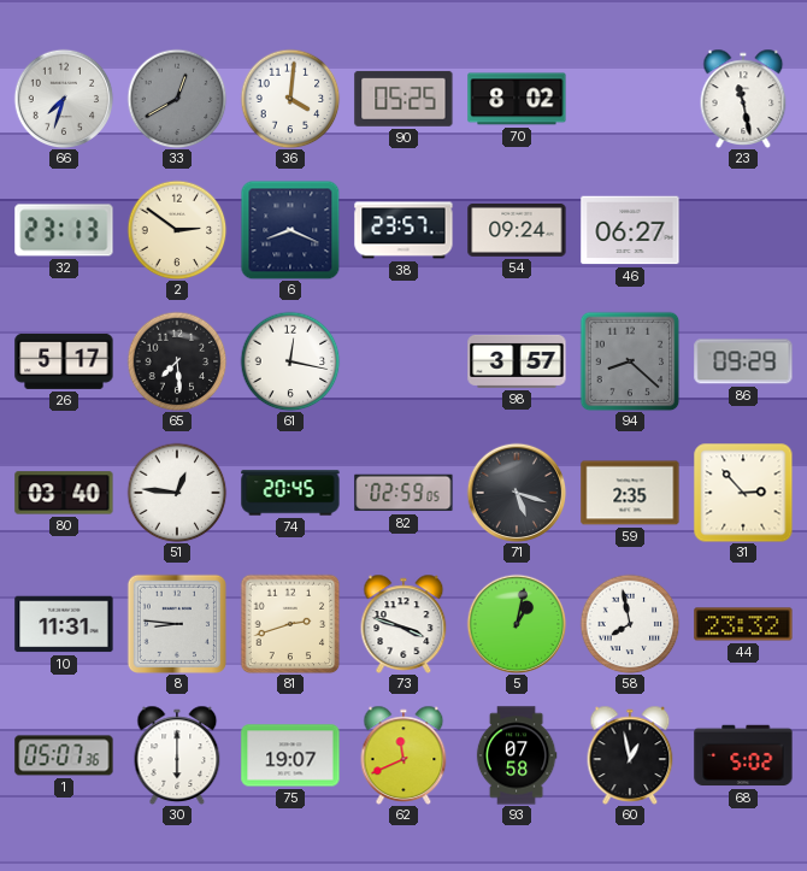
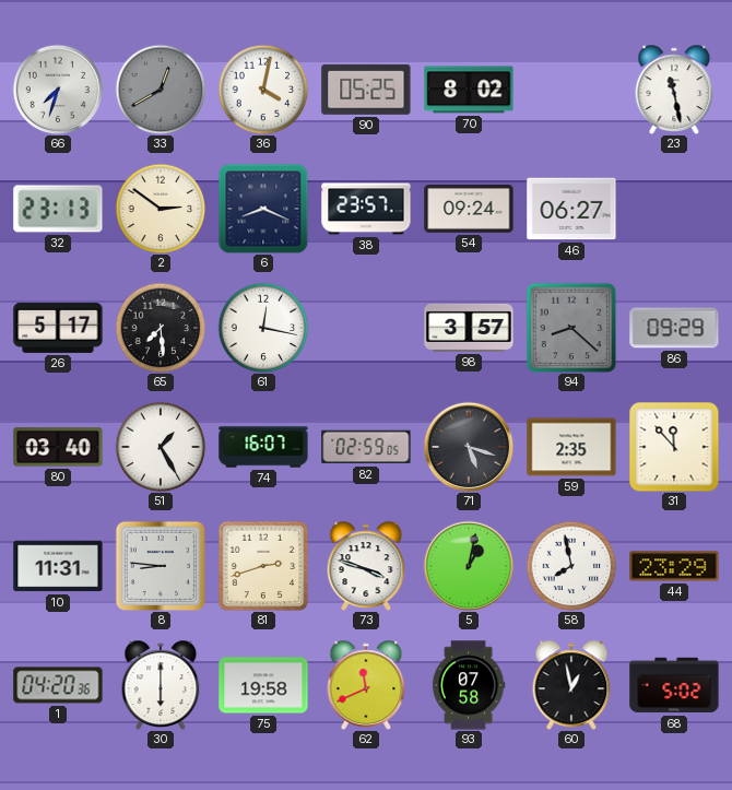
36: 4:01 -> 4:02 (263, 90)
51: 12:46 -> 1:25 (161, 447)
74: 20:45 -> 16:07 (263, 447)
31: 2:53 -> 11:53 (674, 447)
44: 23:32 -> 23:29 (674, 566)
1: 05:07 -> 04:20 (58, 685)
75: 19:07 -> 19:58 (263, 685)
